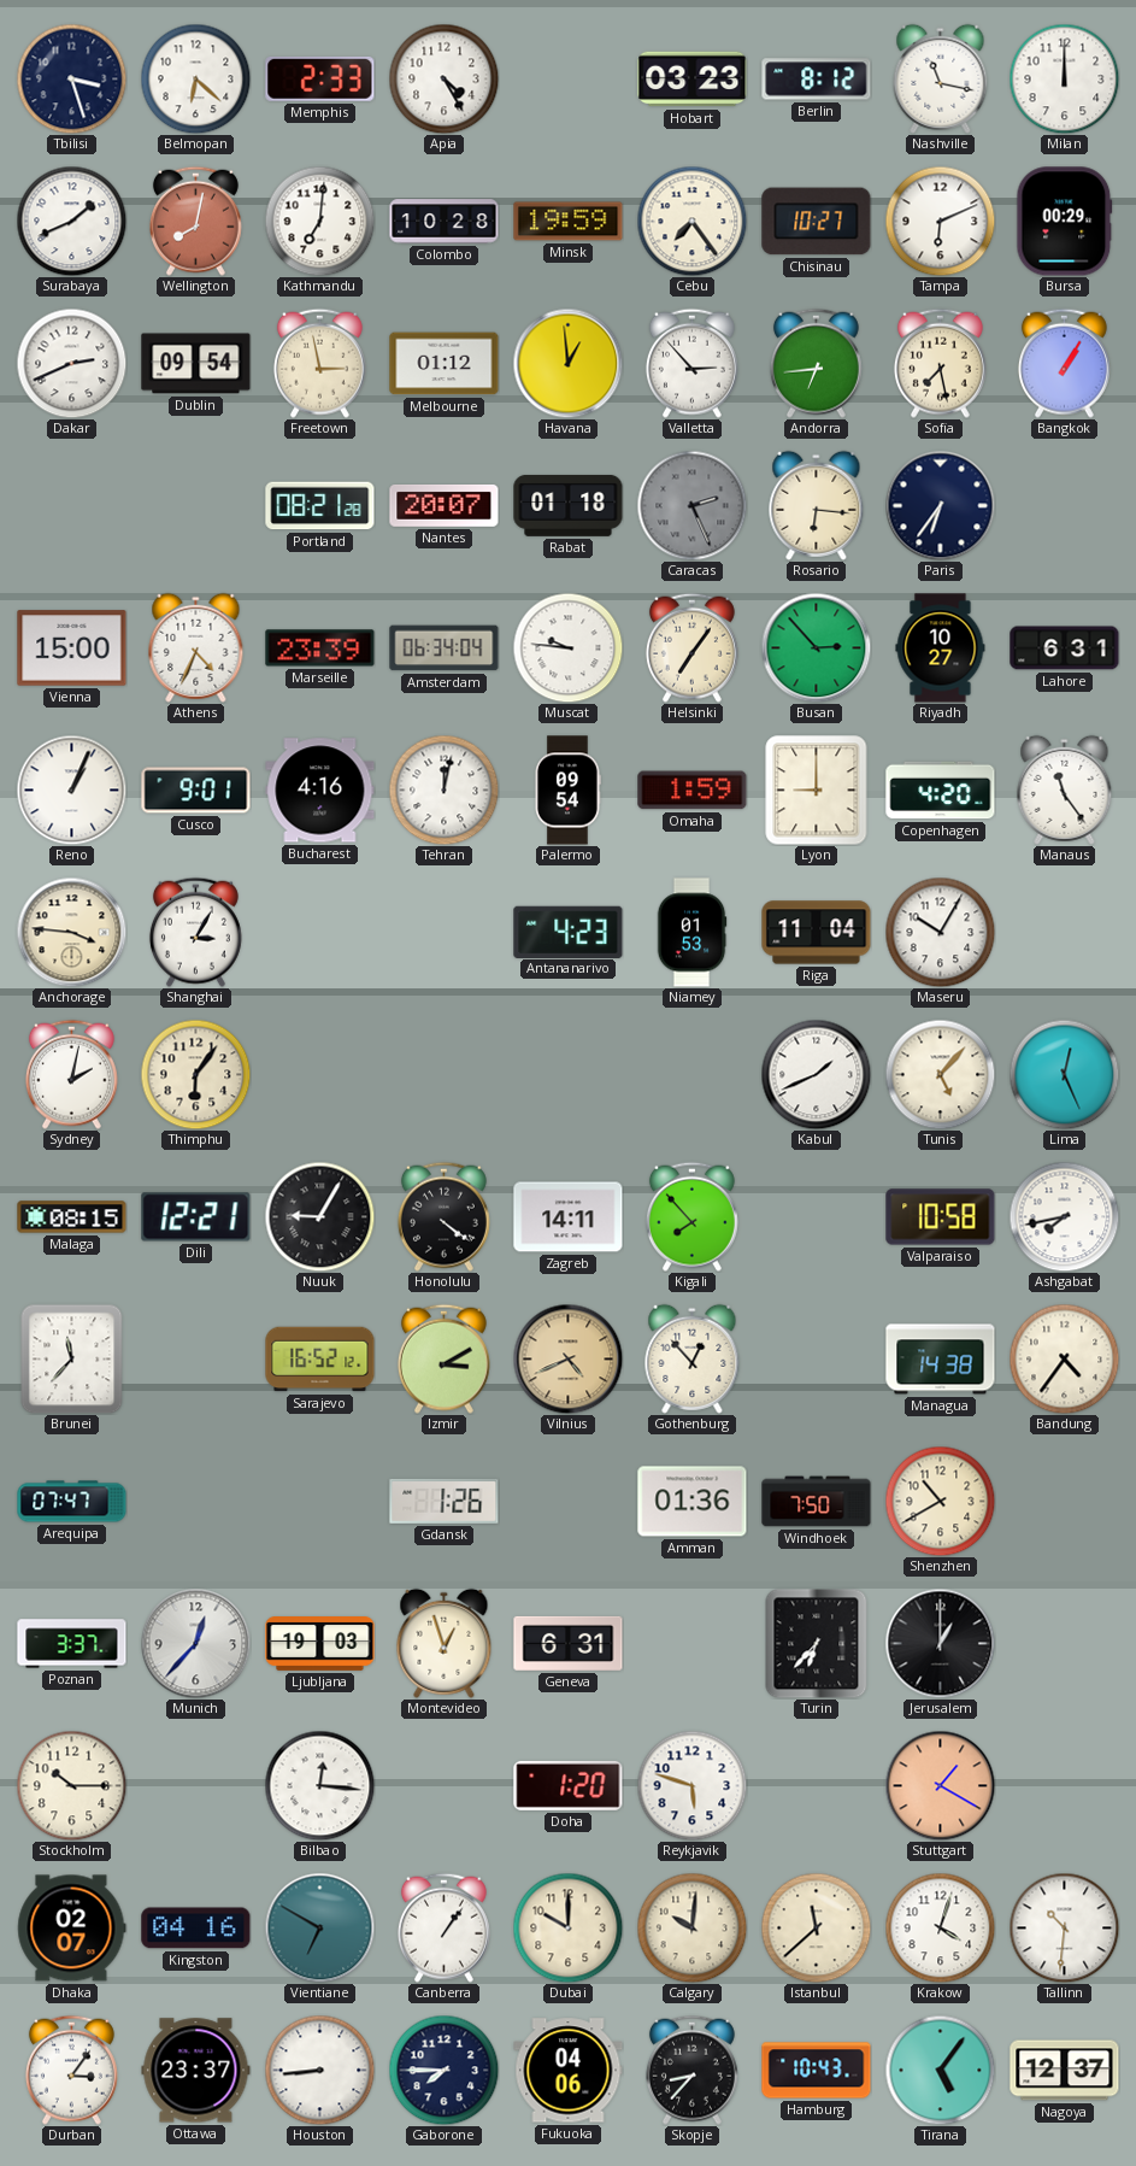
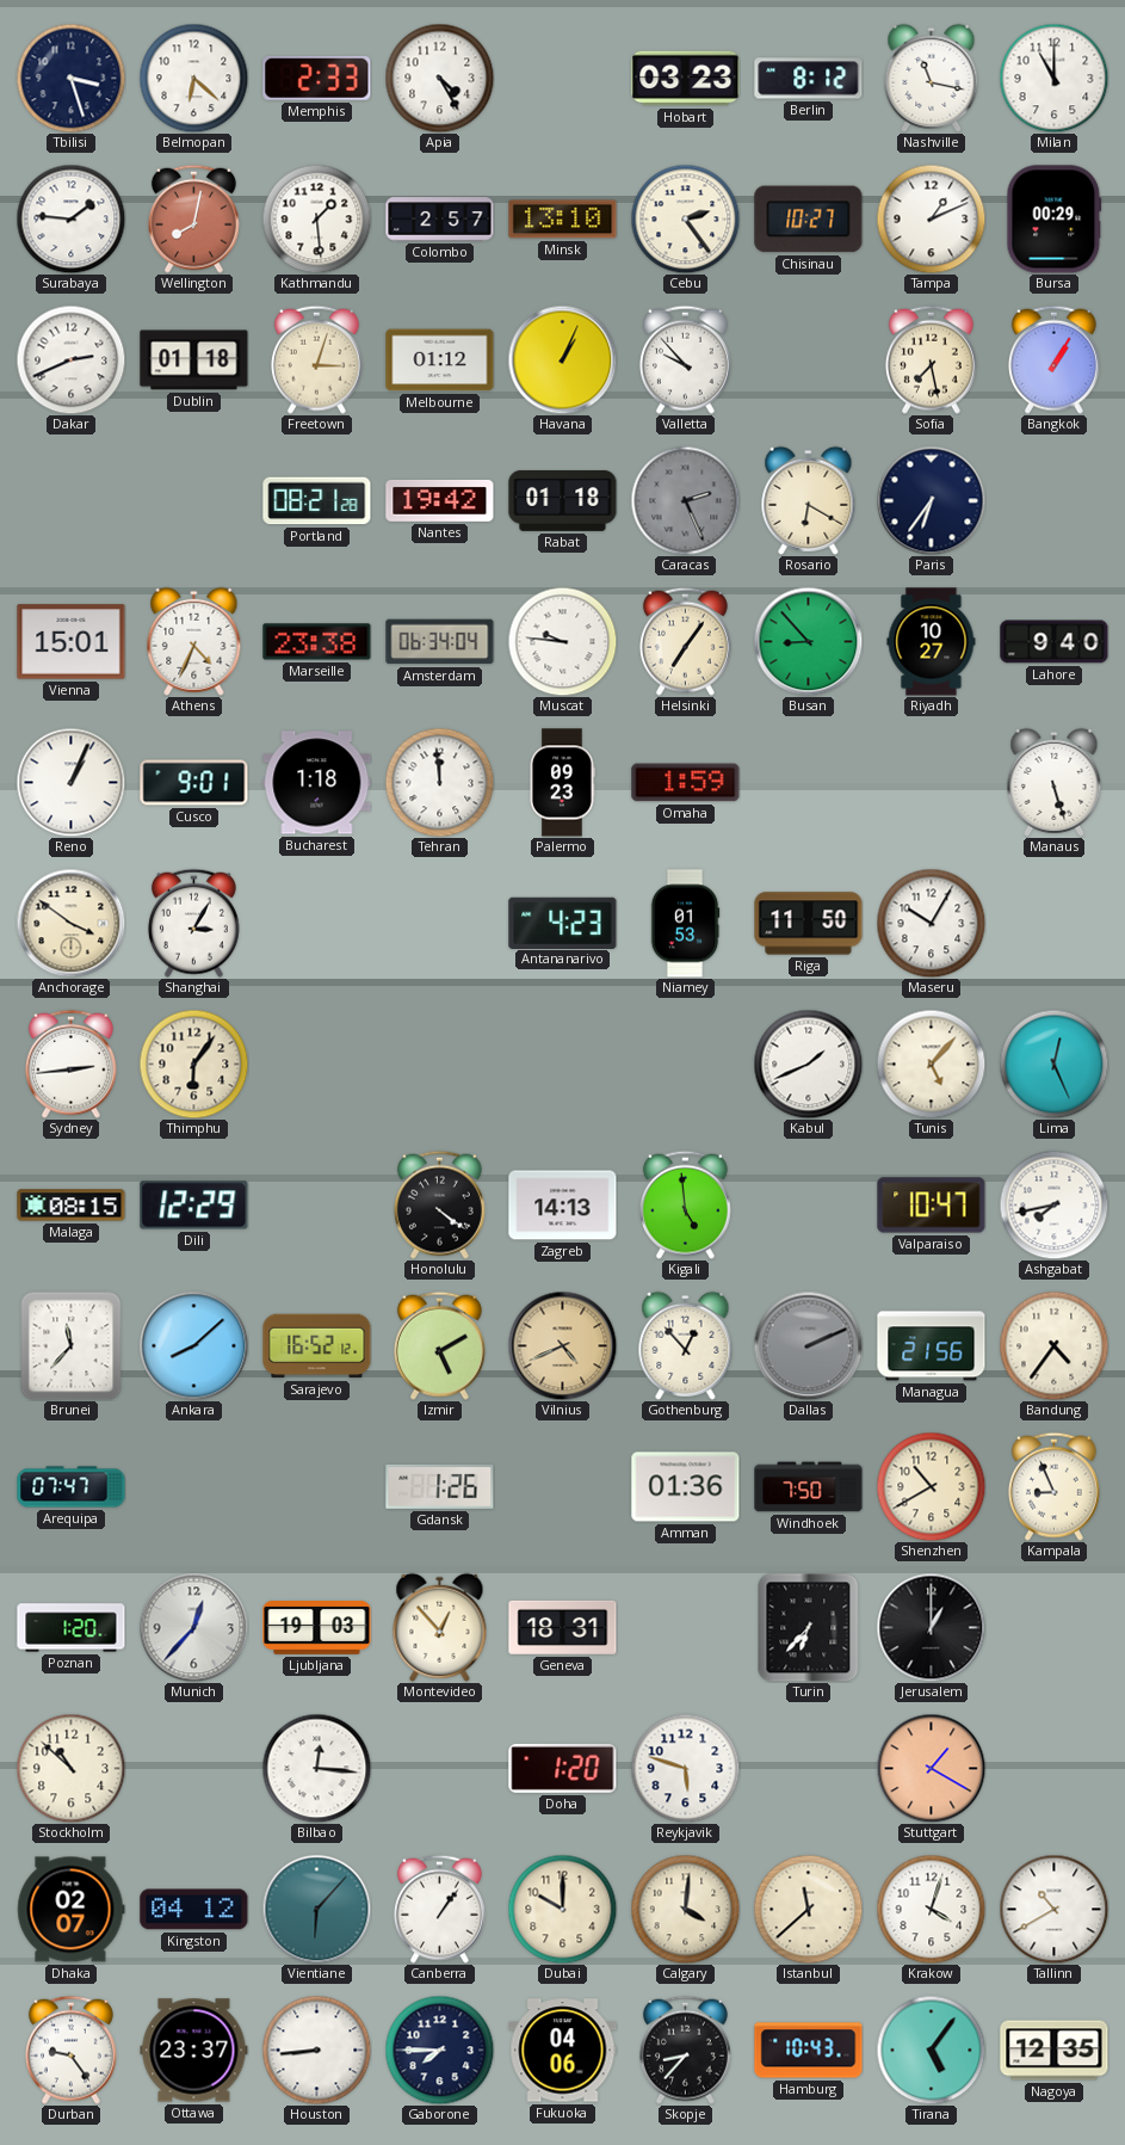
Milan: 12:00 -> 11:00 (1053, 78)
Surabaya: 1:41 -> 1:46 (70, 218)
Kathmandu: 7:01 -> 1:29 (316, 218)
Colombo: 10:28 -> 2:57 (440, 220)
Minsk: 19:59 -> 13:10 (563, 220)
Cebu: 7:24 -> 2:24 (685, 218)
Tampa: 6:11 -> 1:11 (931, 218)
Dublin: 09:54 -> 01:18 (194, 360)
Freetown: 2:58 -> 3:03 (316, 359)
Havana: 12:59 -> 1:04 (562, 359)
Valletta: 2:53 -> 9:53 (685, 359)
Andorra: 6:44 -> none (816, 363)
Nantes: 20:07 -> 19:42 (440, 500)
Rosario: 6:16 -> 6:20 (809, 500)
Vienna: 15:00 -> 15:01 (72, 642)
Marseille: 23:39 -> 23:38 (317, 642)
Busan: 2:53 -> 8:53 (808, 641)
Lahore: 6:31 -> 9:40 (1055, 642)
Bucharest: 4:16 -> 1:18 (317, 783)
Tehran: 12:02 -> 11:59 (439, 782)
Palermo: 09:54 -> 09:23 (563, 783)
Lyon: 9:00 -> none (817, 791)
Copenhagen: 4:20 -> none (941, 791)
Manaus: 11:24 -> 5:27 (1055, 782)
Anchorage: 3:46 -> 3:51 (70, 923)
Riga: 11:04 -> 11:50 (809, 924)
Sydney: 2:02 -> 2:44 (70, 1064)
Dili: 12:21 -> 12:29 (194, 1206)
Nuuk: 9:05 -> none (319, 1216)
Zagreb: 14:11 -> 14:13 (563, 1206)
Kigali: 7:53 -> 4:59 (685, 1204)
Valparaiso: 10:58 -> 10:47 (932, 1206)
Ankara: none -> 8:08 (193, 1345)
Izmir: 3:10 -> 5:10 (439, 1345)
Dallas: none -> 2:11 (808, 1345)
Managua: 14:38 -> 21:56 (932, 1346)
Kampala: none -> 8:56 (1053, 1486)
Poznan: 3:37 -> 1:20 (72, 1628)
Montevideo: 12:57 -> 12:53 (440, 1627)
Geneva: 6:31 -> 18:31 (563, 1627)
Stockholm: 10:15 -> 10:52 (70, 1768)
Kingston: 04:16 -> 04:12 (194, 1910)
Vientiane: 6:50 -> 6:07 (316, 1909)
Calgary: 10:01 -> 4:01 (685, 1909)
Tallinn: 10:31 -> 10:40 (1053, 1909)
Durban: 3:06 -> 9:24 (70, 2050)
Nagoya: 12:37 -> 12:35 (1055, 2051)
